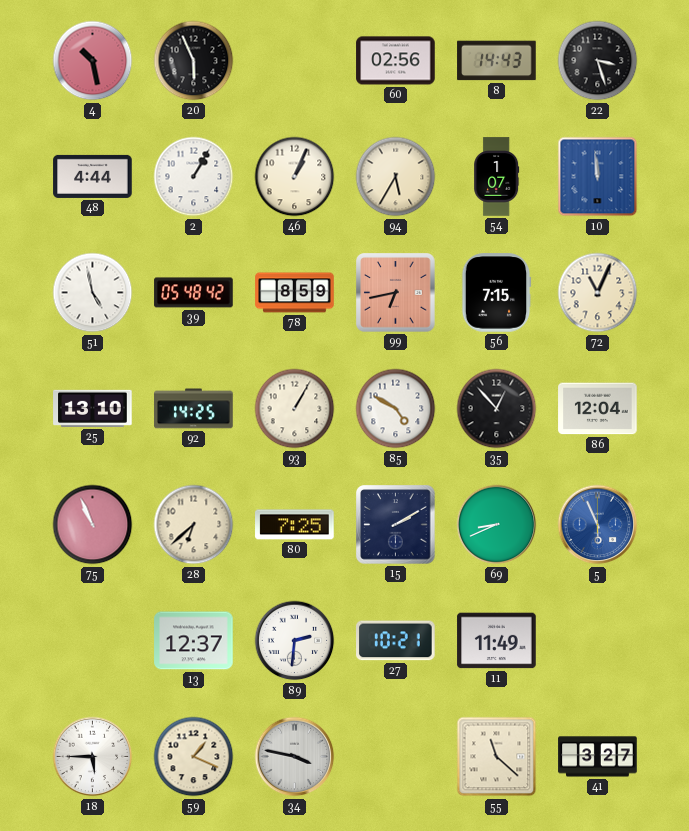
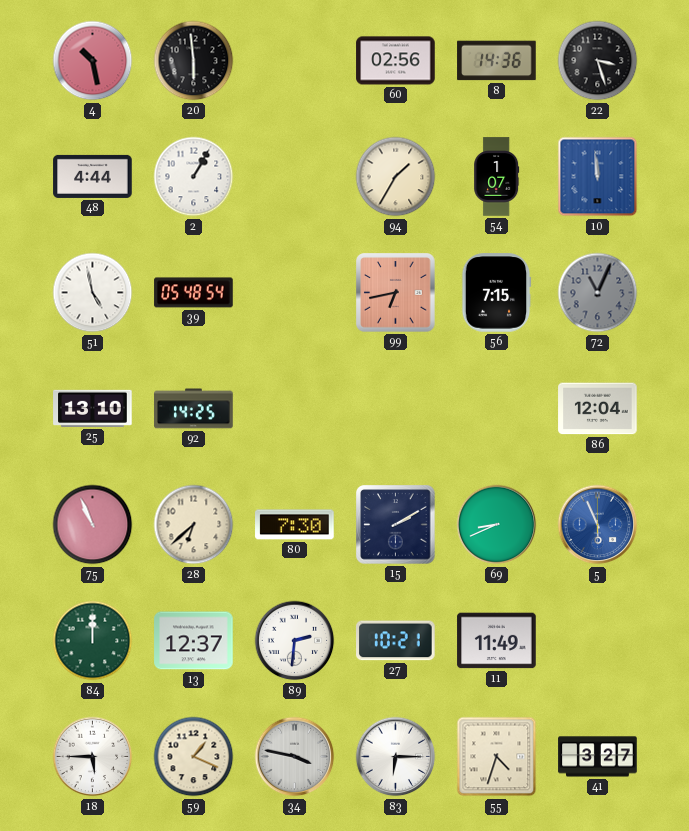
20: 5:56 -> 5:59 (194, 61)
8: 14:43 -> 14:36 (497, 61)
46: 1:04 -> none (295, 177)
94: 5:35 -> 1:35 (396, 177)
39: 05:48:42 -> 05:48:54 (194, 293)
78: 8:59 -> none (295, 293)
72 dial: cream -> grey (598, 293)
93: 1:05 -> none (295, 409)
85: 4:50 -> none (396, 409)
35: 12:53 -> none (497, 409)
80: 7:25 -> 7:30 (295, 525)
84: none -> 12:00 (93, 641)
83: none -> 6:15 (396, 757)
55: 11:22 -> 4:33 (497, 757)
